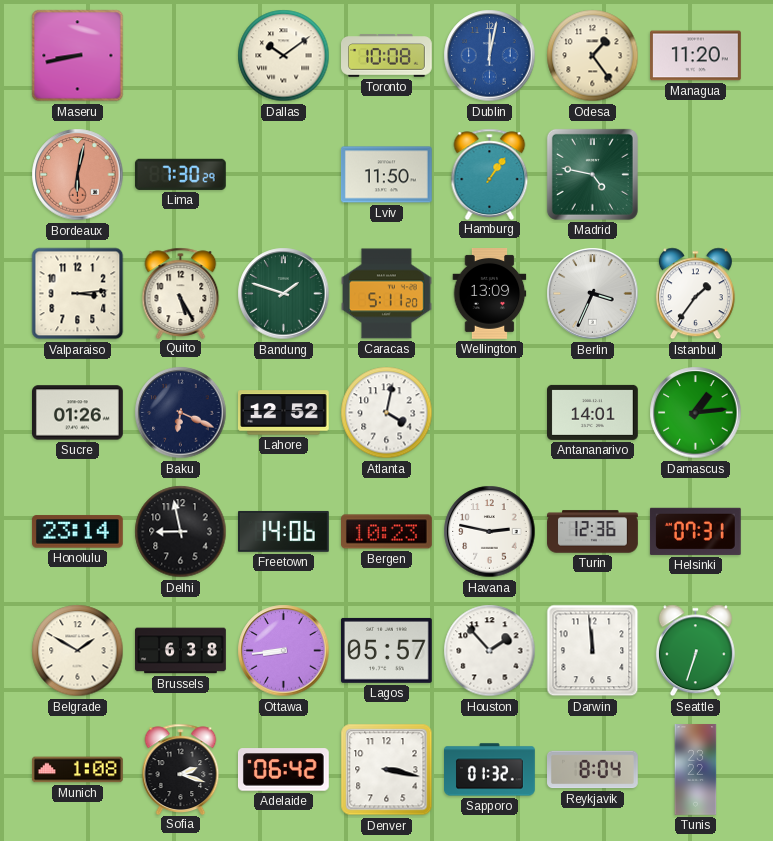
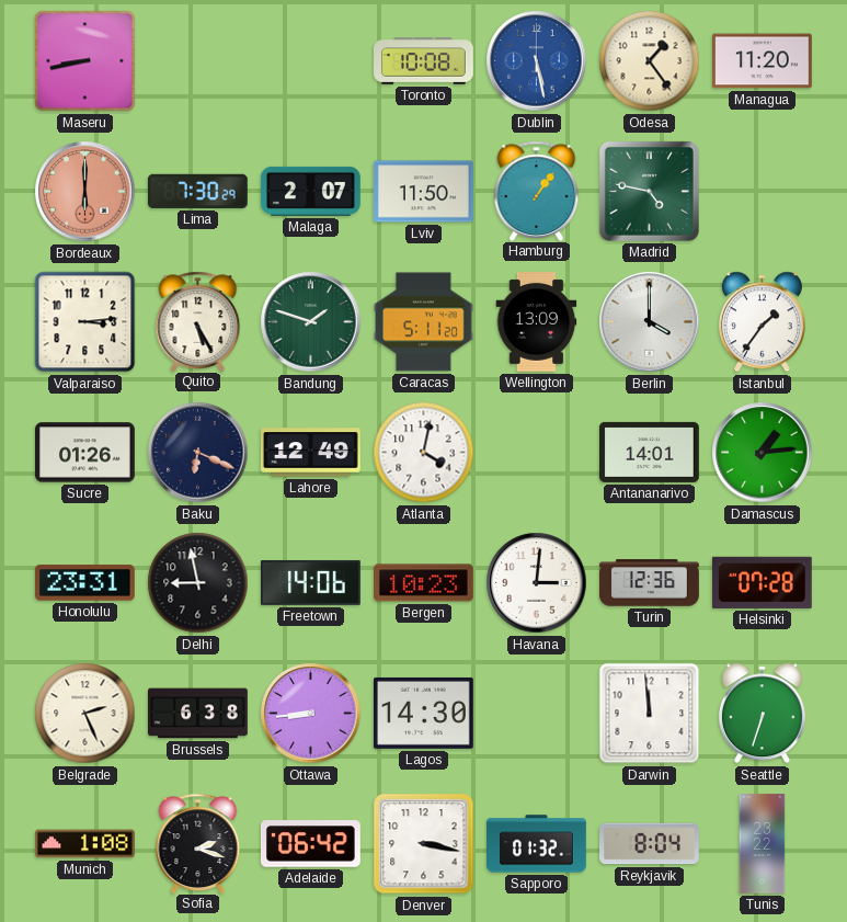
Dallas: 10:09 -> none (284, 56)
Dublin: 12:02 -> 5:28 (537, 61)
Bordeaux: 6:02 -> 6:00 (85, 192)
Malaga: none -> 2:07 (310, 191)
Berlin: 3:34 -> 4:00 (650, 322)
Lahore: 12:52 -> 12:49 (311, 453)
Honolulu: 23:14 -> 23:31 (84, 583)
Havana: 2:47 -> 3:01 (537, 583)
Helsinki: 07:31 -> 07:28 (762, 582)
Belgrade: 1:50 -> 2:26 (85, 714)
Lagos: 05:57 -> 14:30 (423, 713)
Houston: 1:53 -> none (490, 651)
